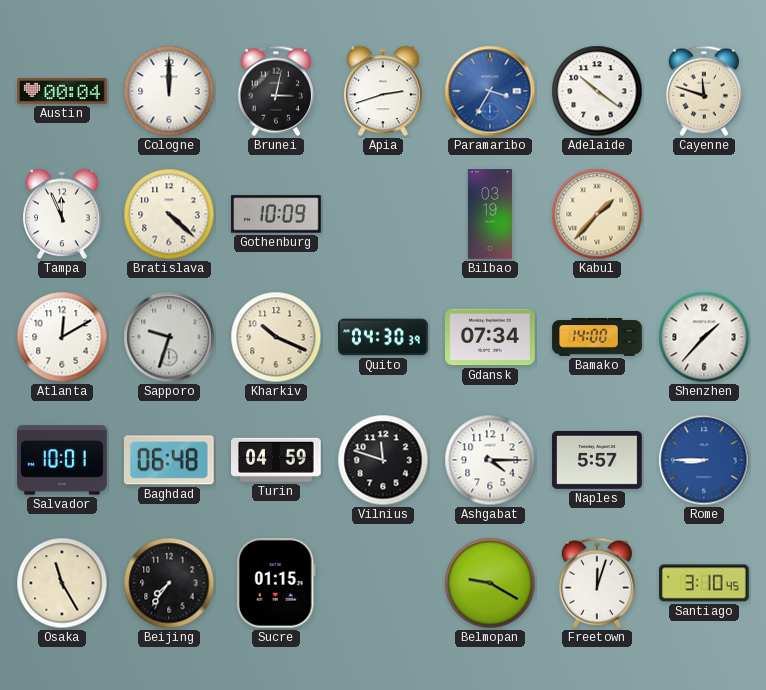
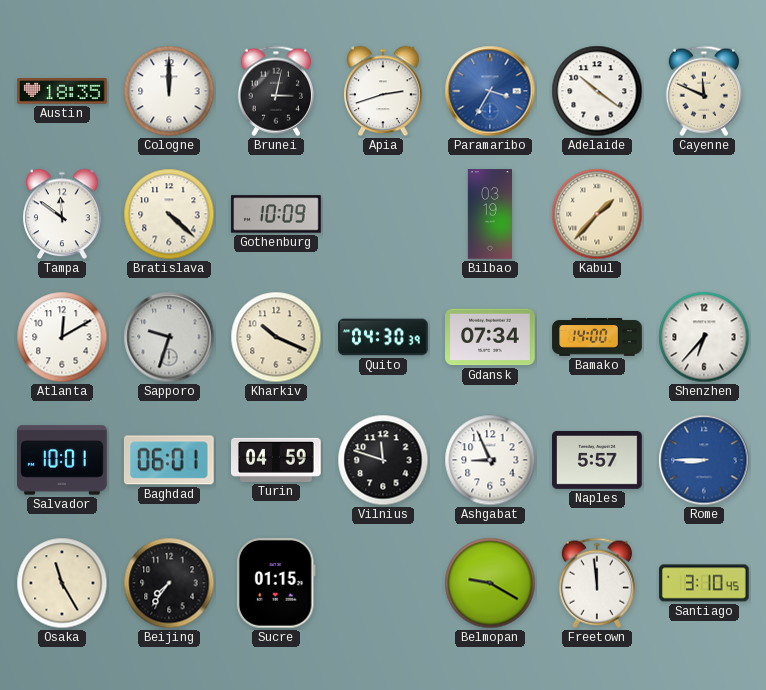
Austin: 00:04 -> 18:35 (62, 92)
Cayenne: 11:48 -> 11:49 (703, 91)
Tampa: 11:56 -> 11:51 (62, 214)
Shenzhen: 1:37 -> 6:37 (704, 337)
Baghdad: 06:48 -> 06:01 (169, 460)
Ashgabat: 4:15 -> 8:56 (490, 460)
Freetown: 12:03 -> 11:59 (596, 583)
